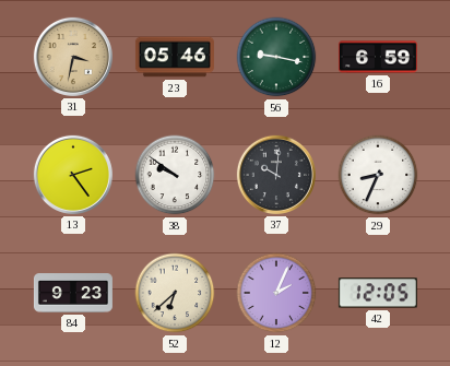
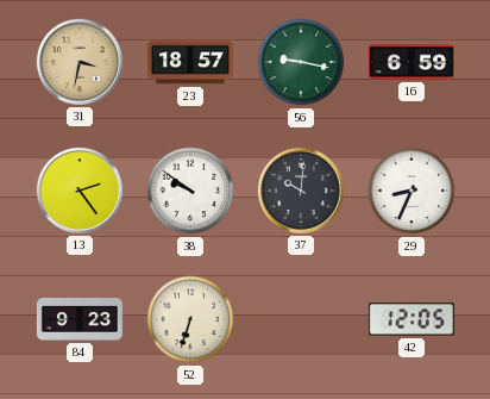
23: 05:46 -> 18:57 (190, 62)
52: 6:38 -> 6:33 (190, 319)
12: 2:04 -> none (276, 293)
